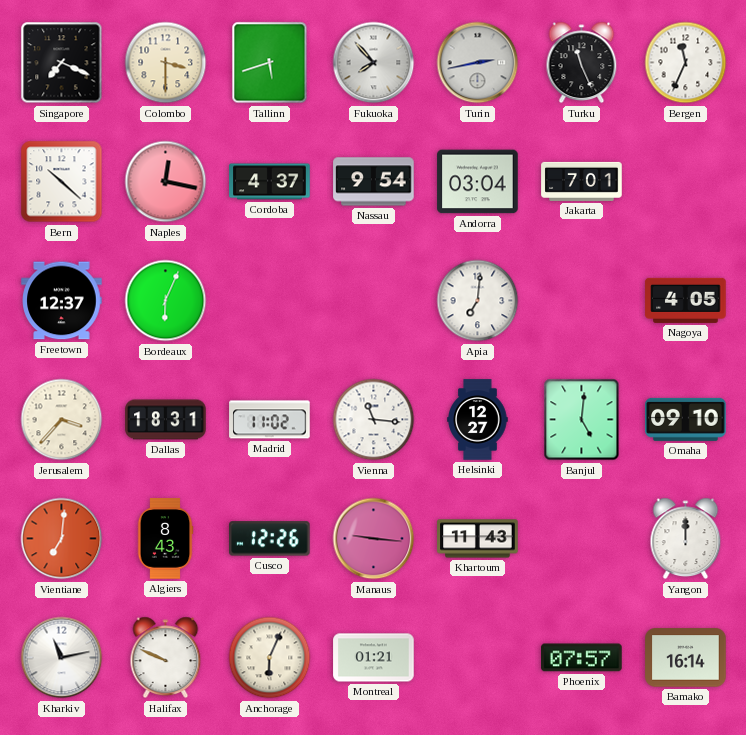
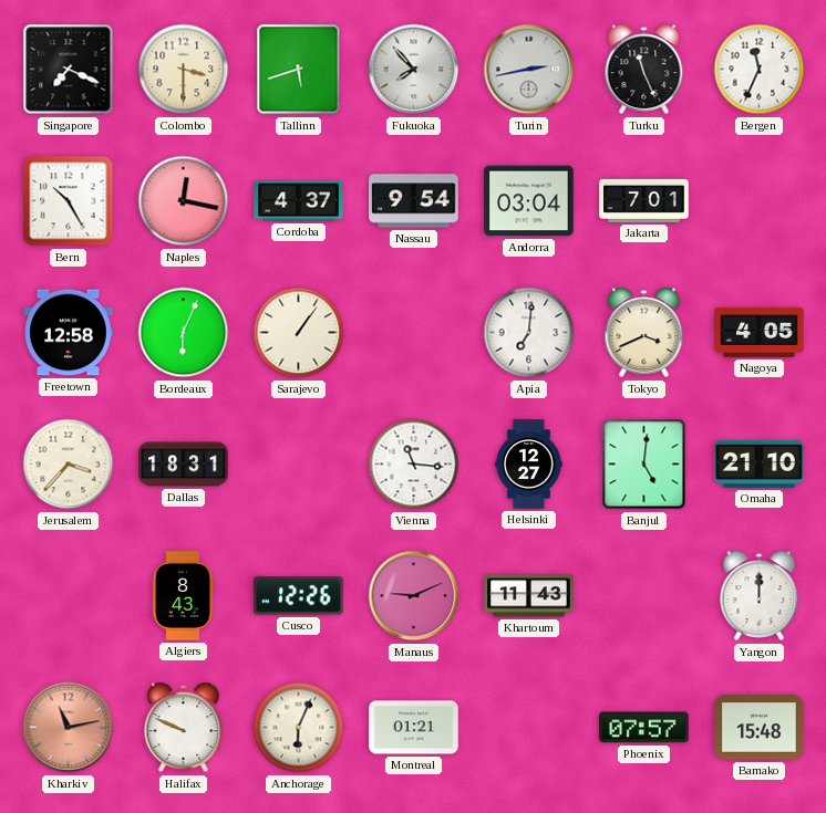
Bern: 10:22 -> 10:25 (69, 201)
Freetown: 12:37 -> 12:58 (69, 333)
Sarajevo: none -> 1:06 (299, 333)
Tokyo: none -> 3:41 (644, 333)
Madrid: 11:02 -> none (270, 420)
Omaha: 09:10 -> 21:10 (760, 463)
Vientiane: 7:01 -> none (62, 539)
Manaus: 9:16 -> 9:11 (414, 596)
Kharkiv dial: white -> salmon (69, 728)
Bamako: 16:14 -> 15:48 (760, 728)
